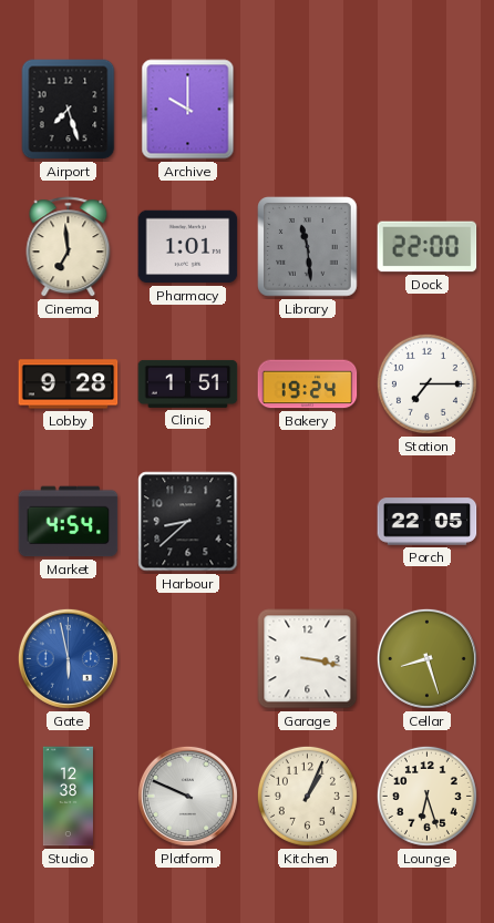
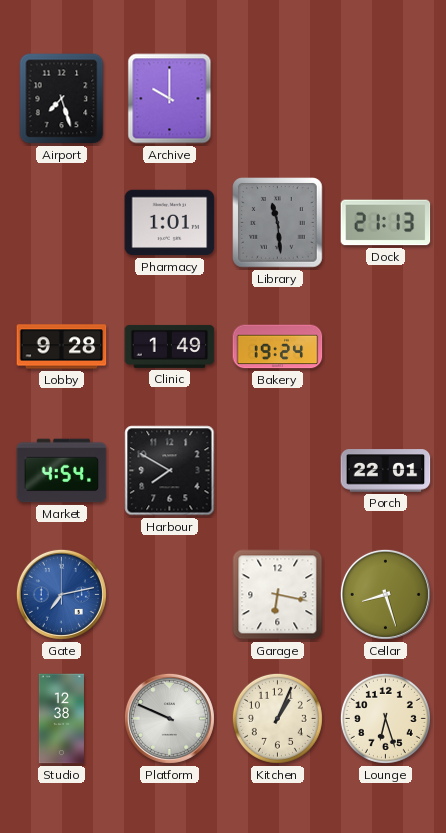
Cinema: 6:59 -> none (69, 247)
Dock: 22:00 -> 21:13 (386, 223)
Clinic: 1:51 -> 1:49 (170, 346)
Station: 7:15 -> none (426, 383)
Harbour: 8:38 -> 7:50 (170, 471)
Porch: 22:05 -> 22:01 (386, 471)
Gate: 5:58 -> 7:13 (61, 594)
Garage: 3:17 -> 6:17 (278, 595)
